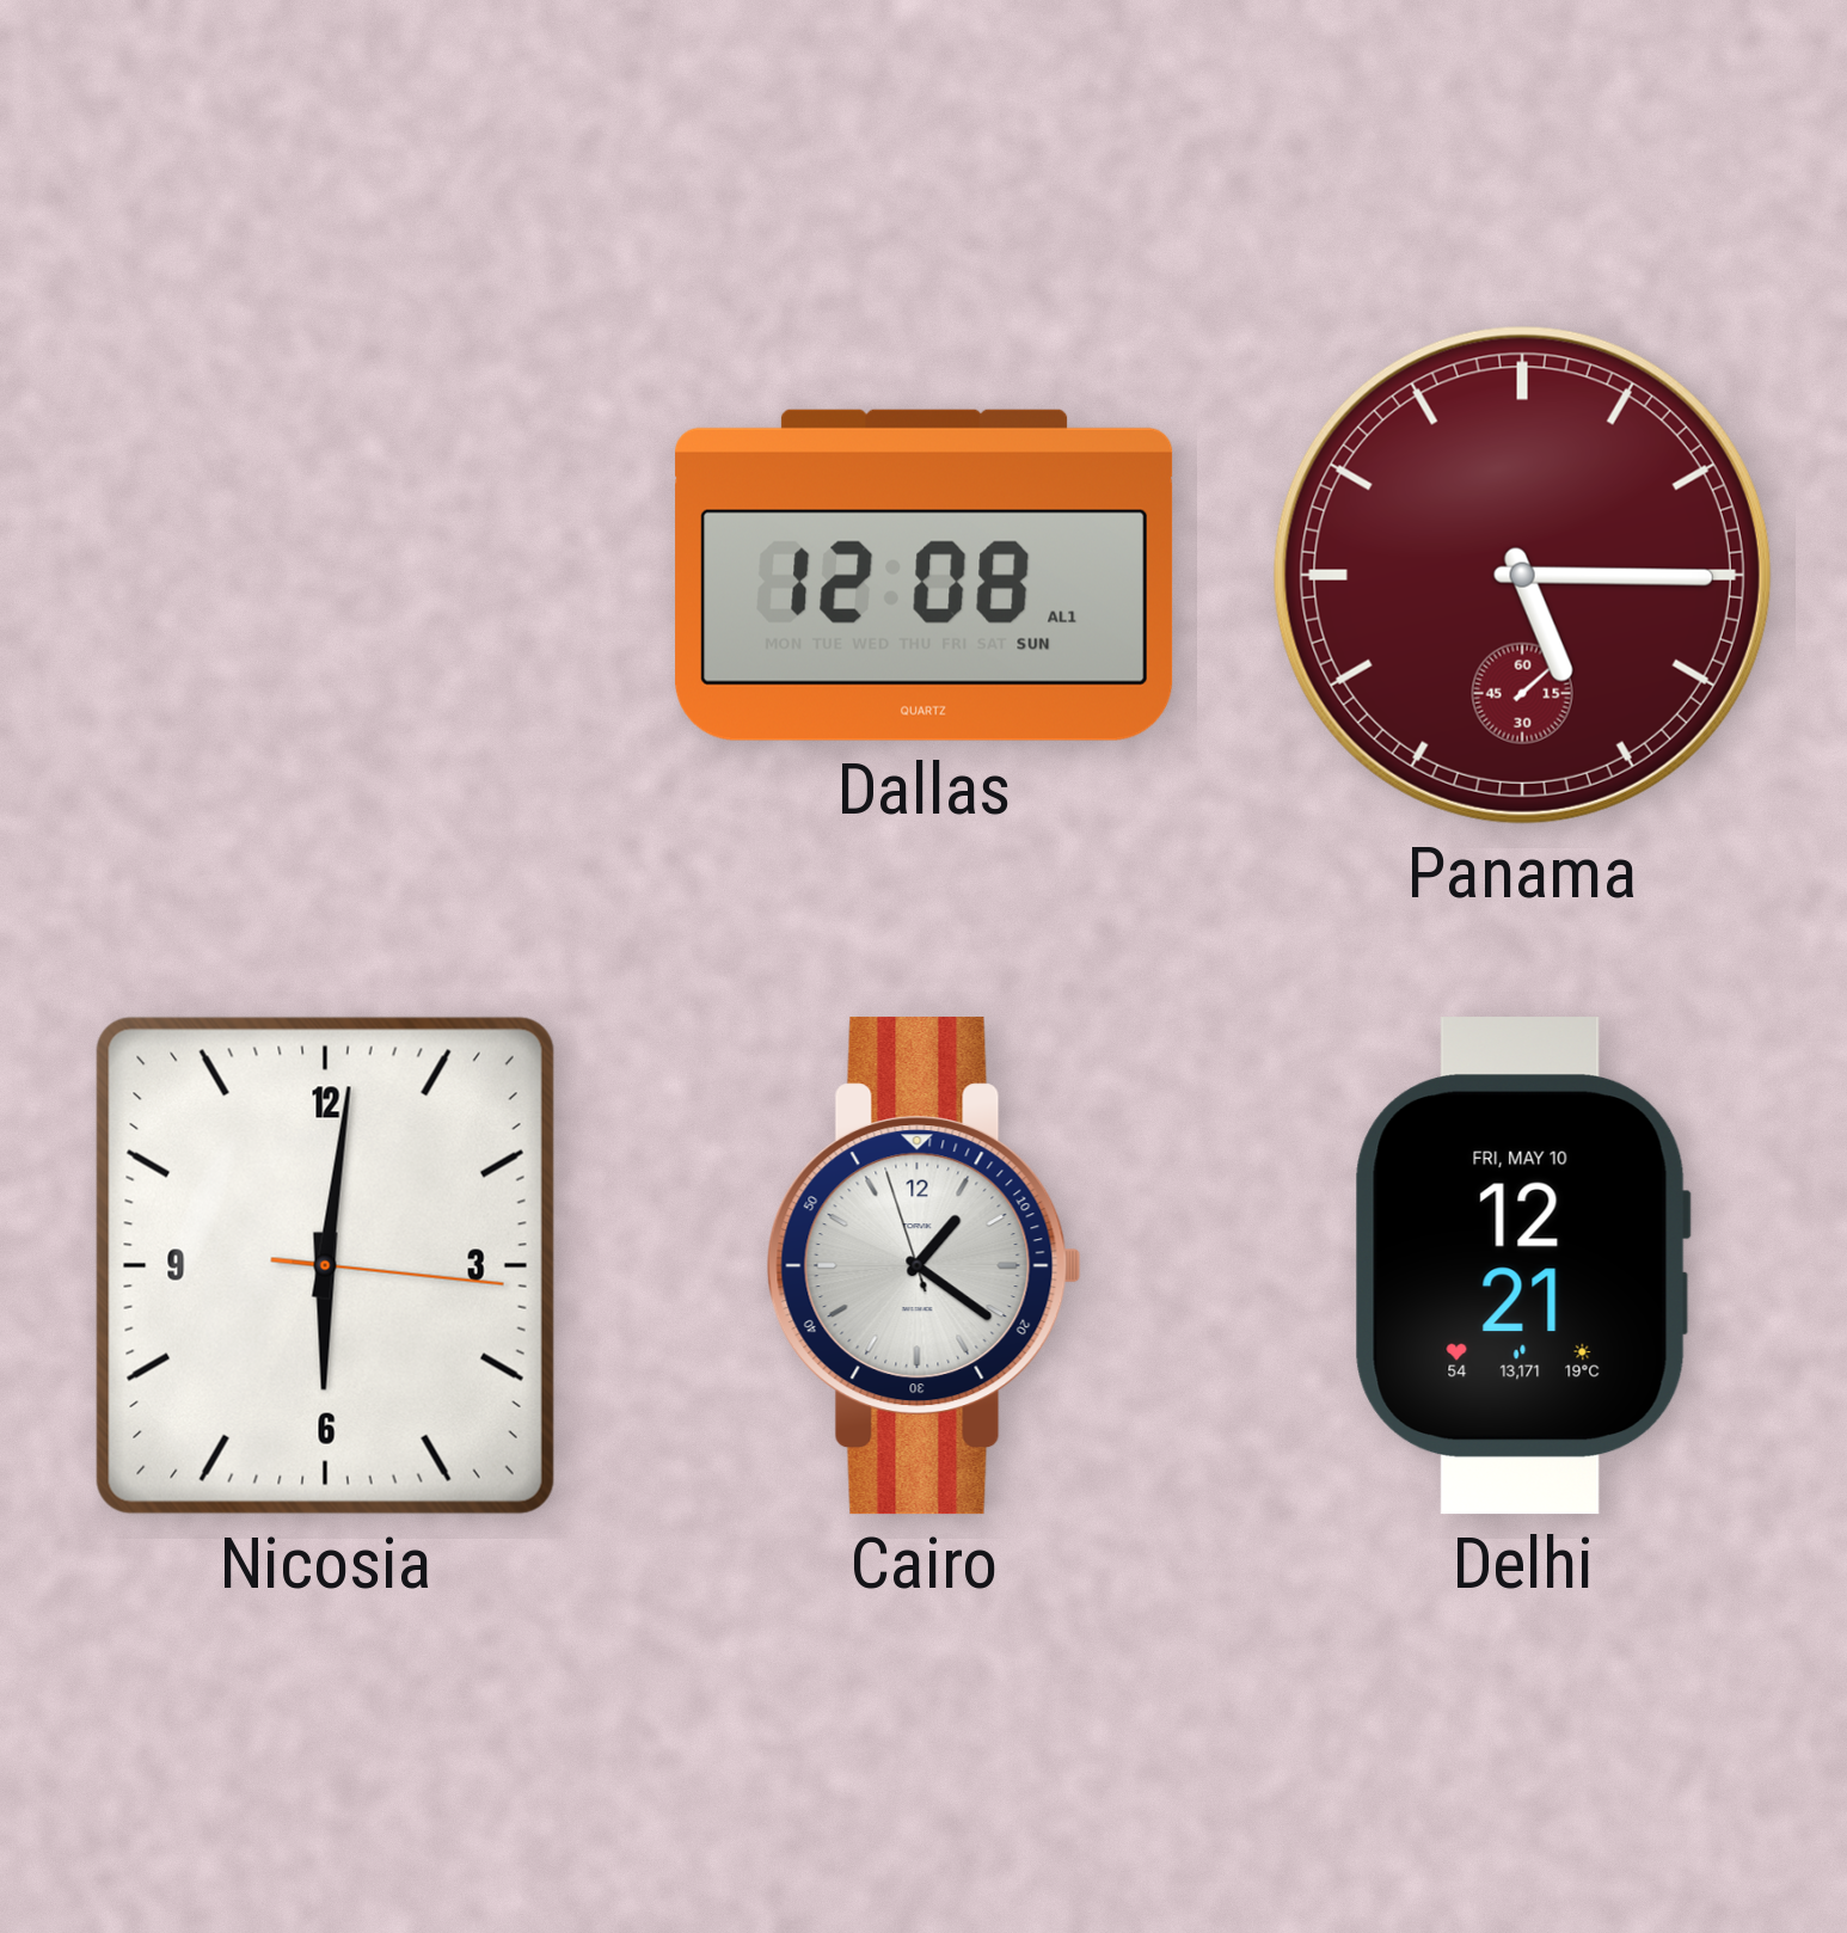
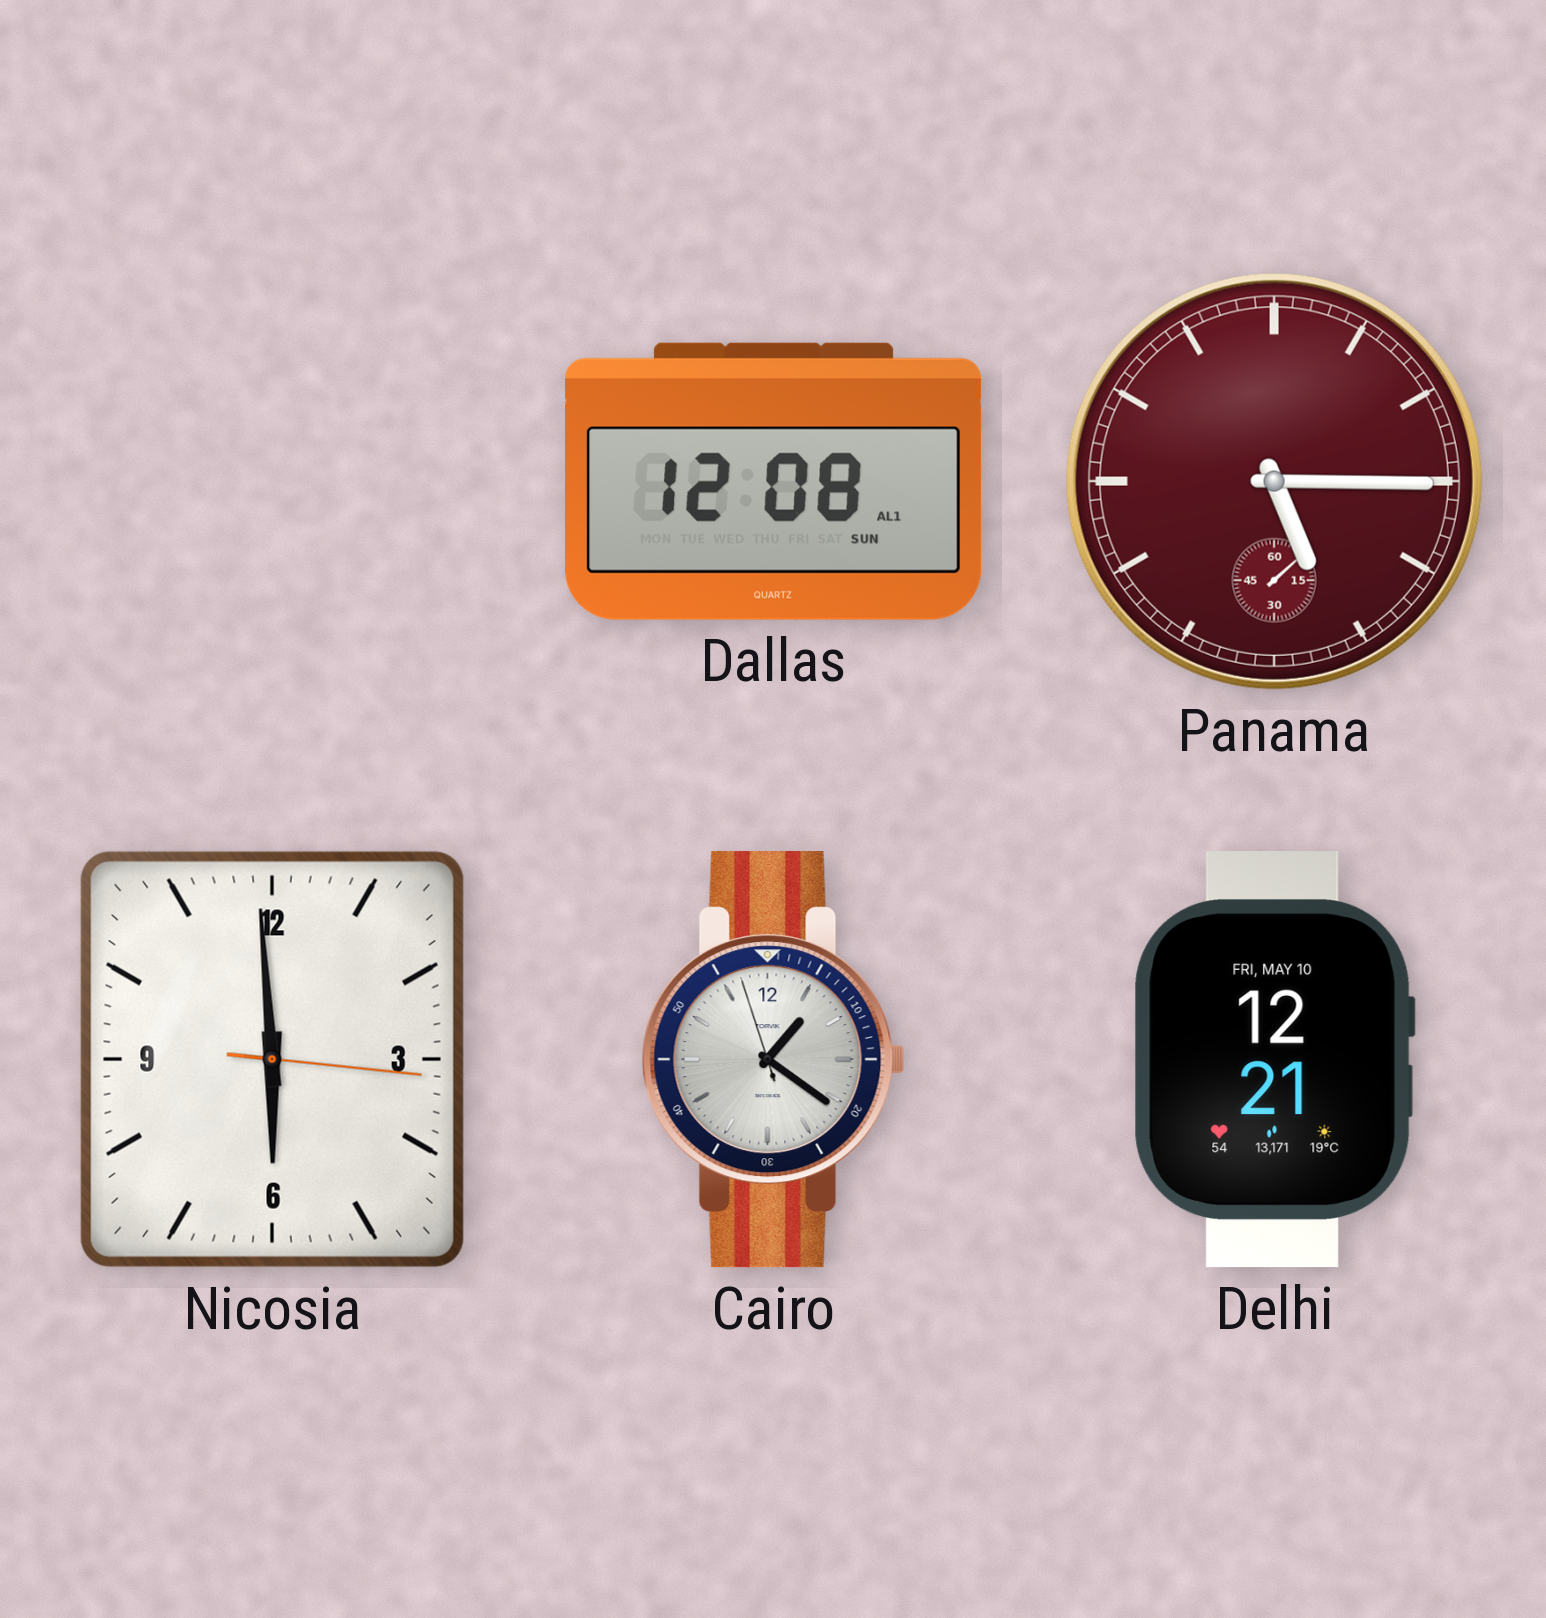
Nicosia: 6:01 -> 5:59 (272, 1059)
